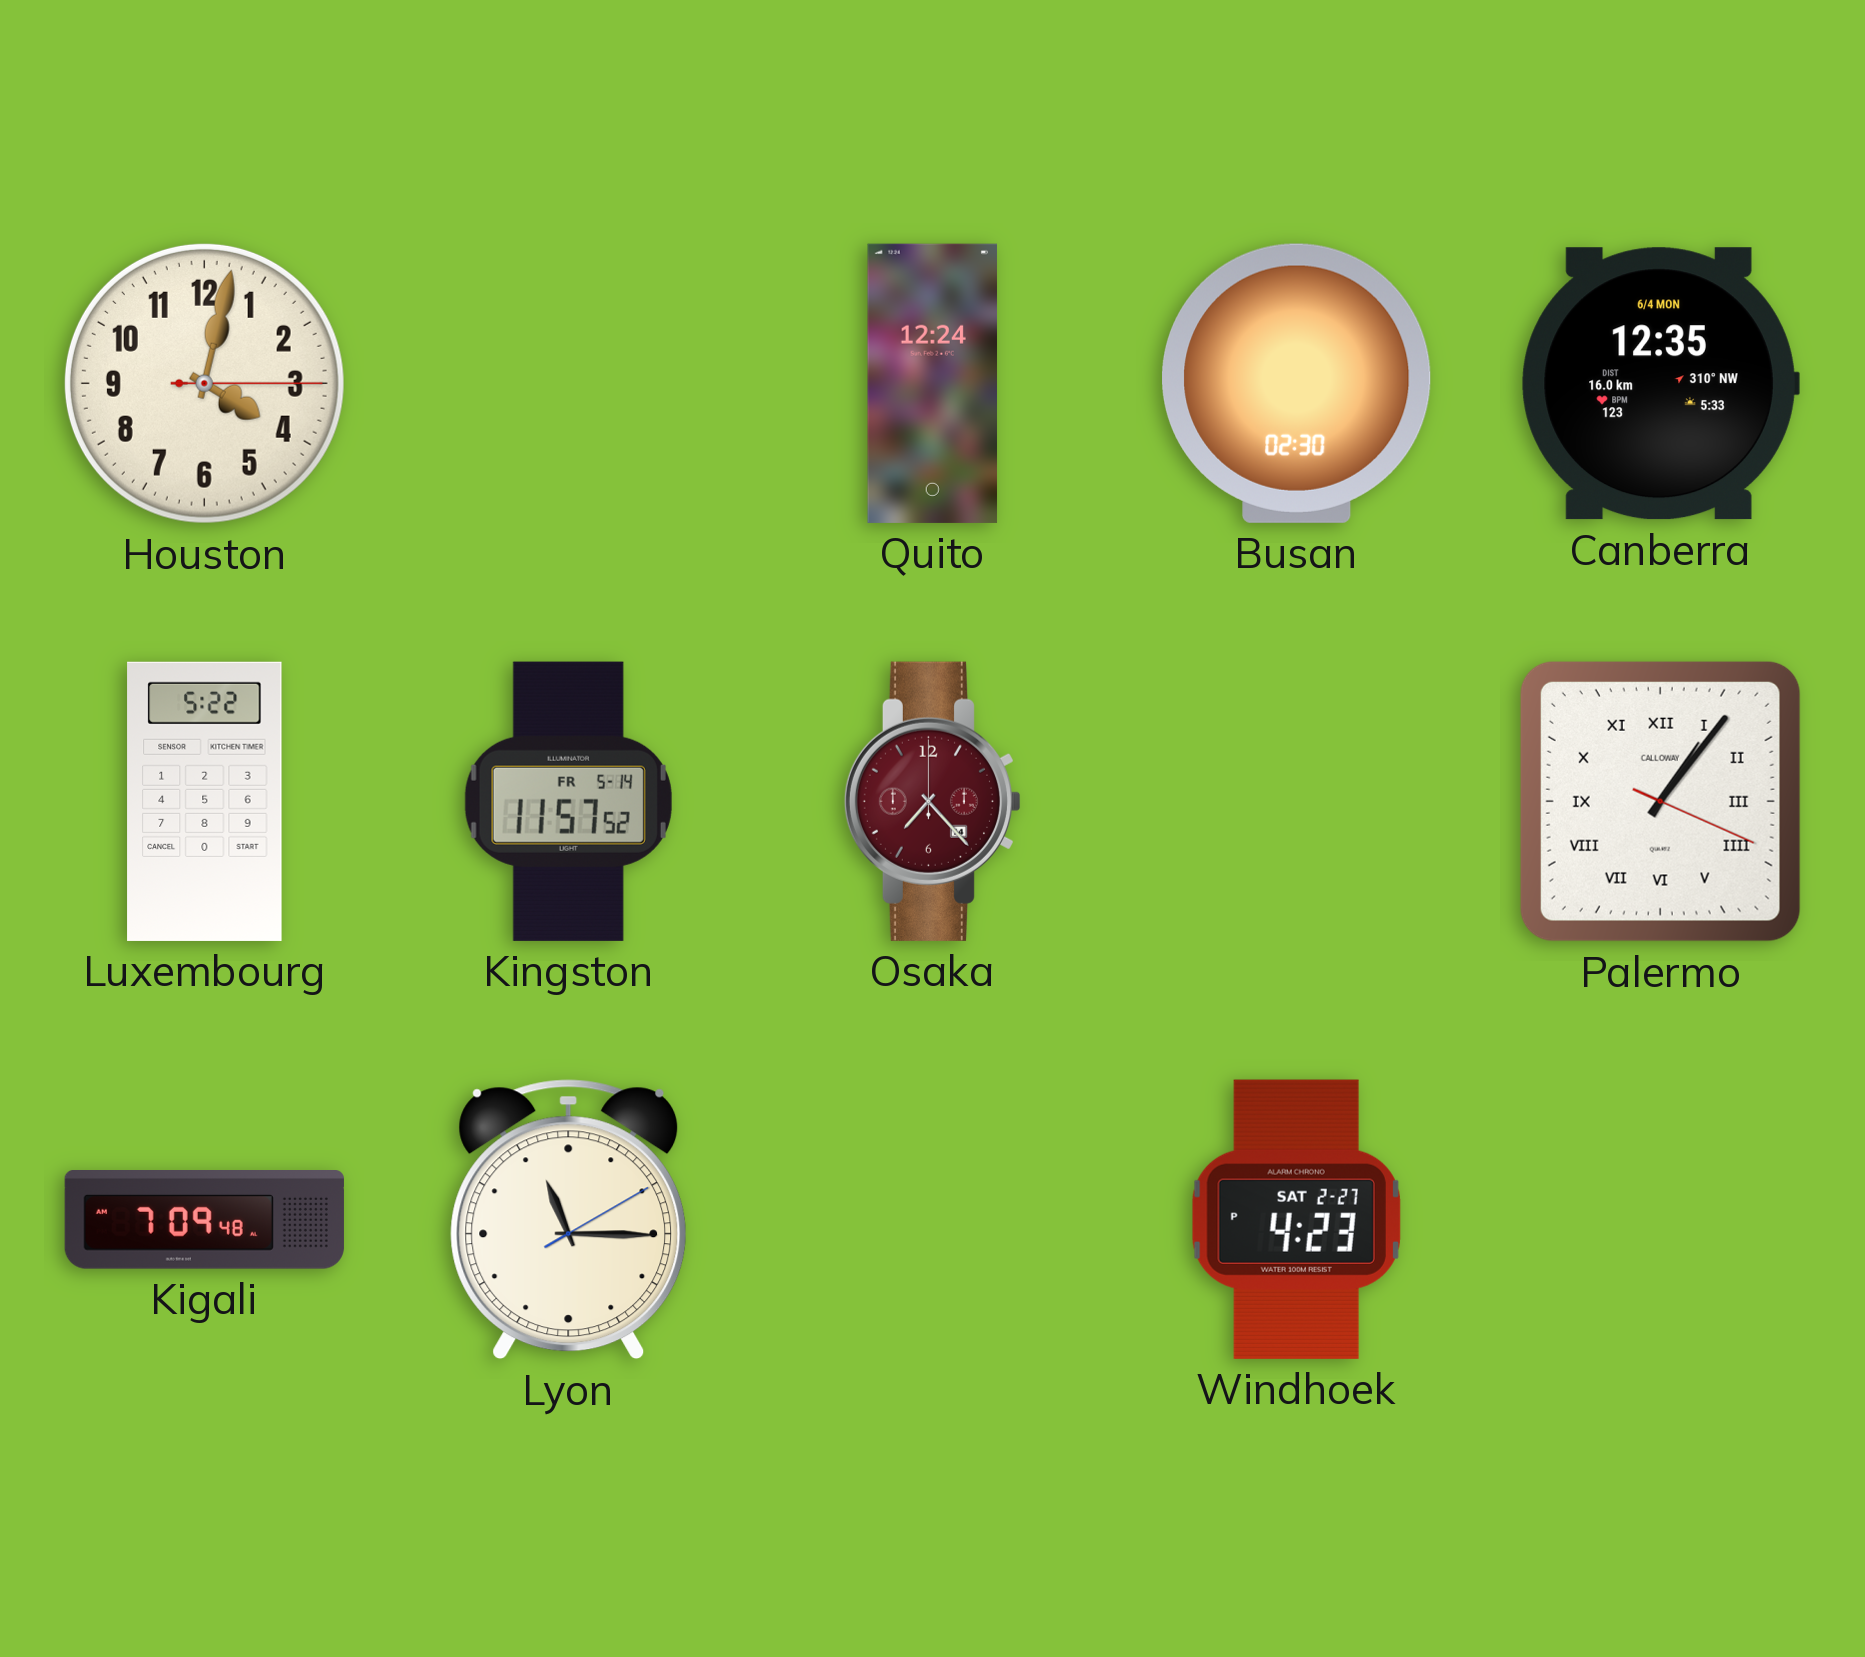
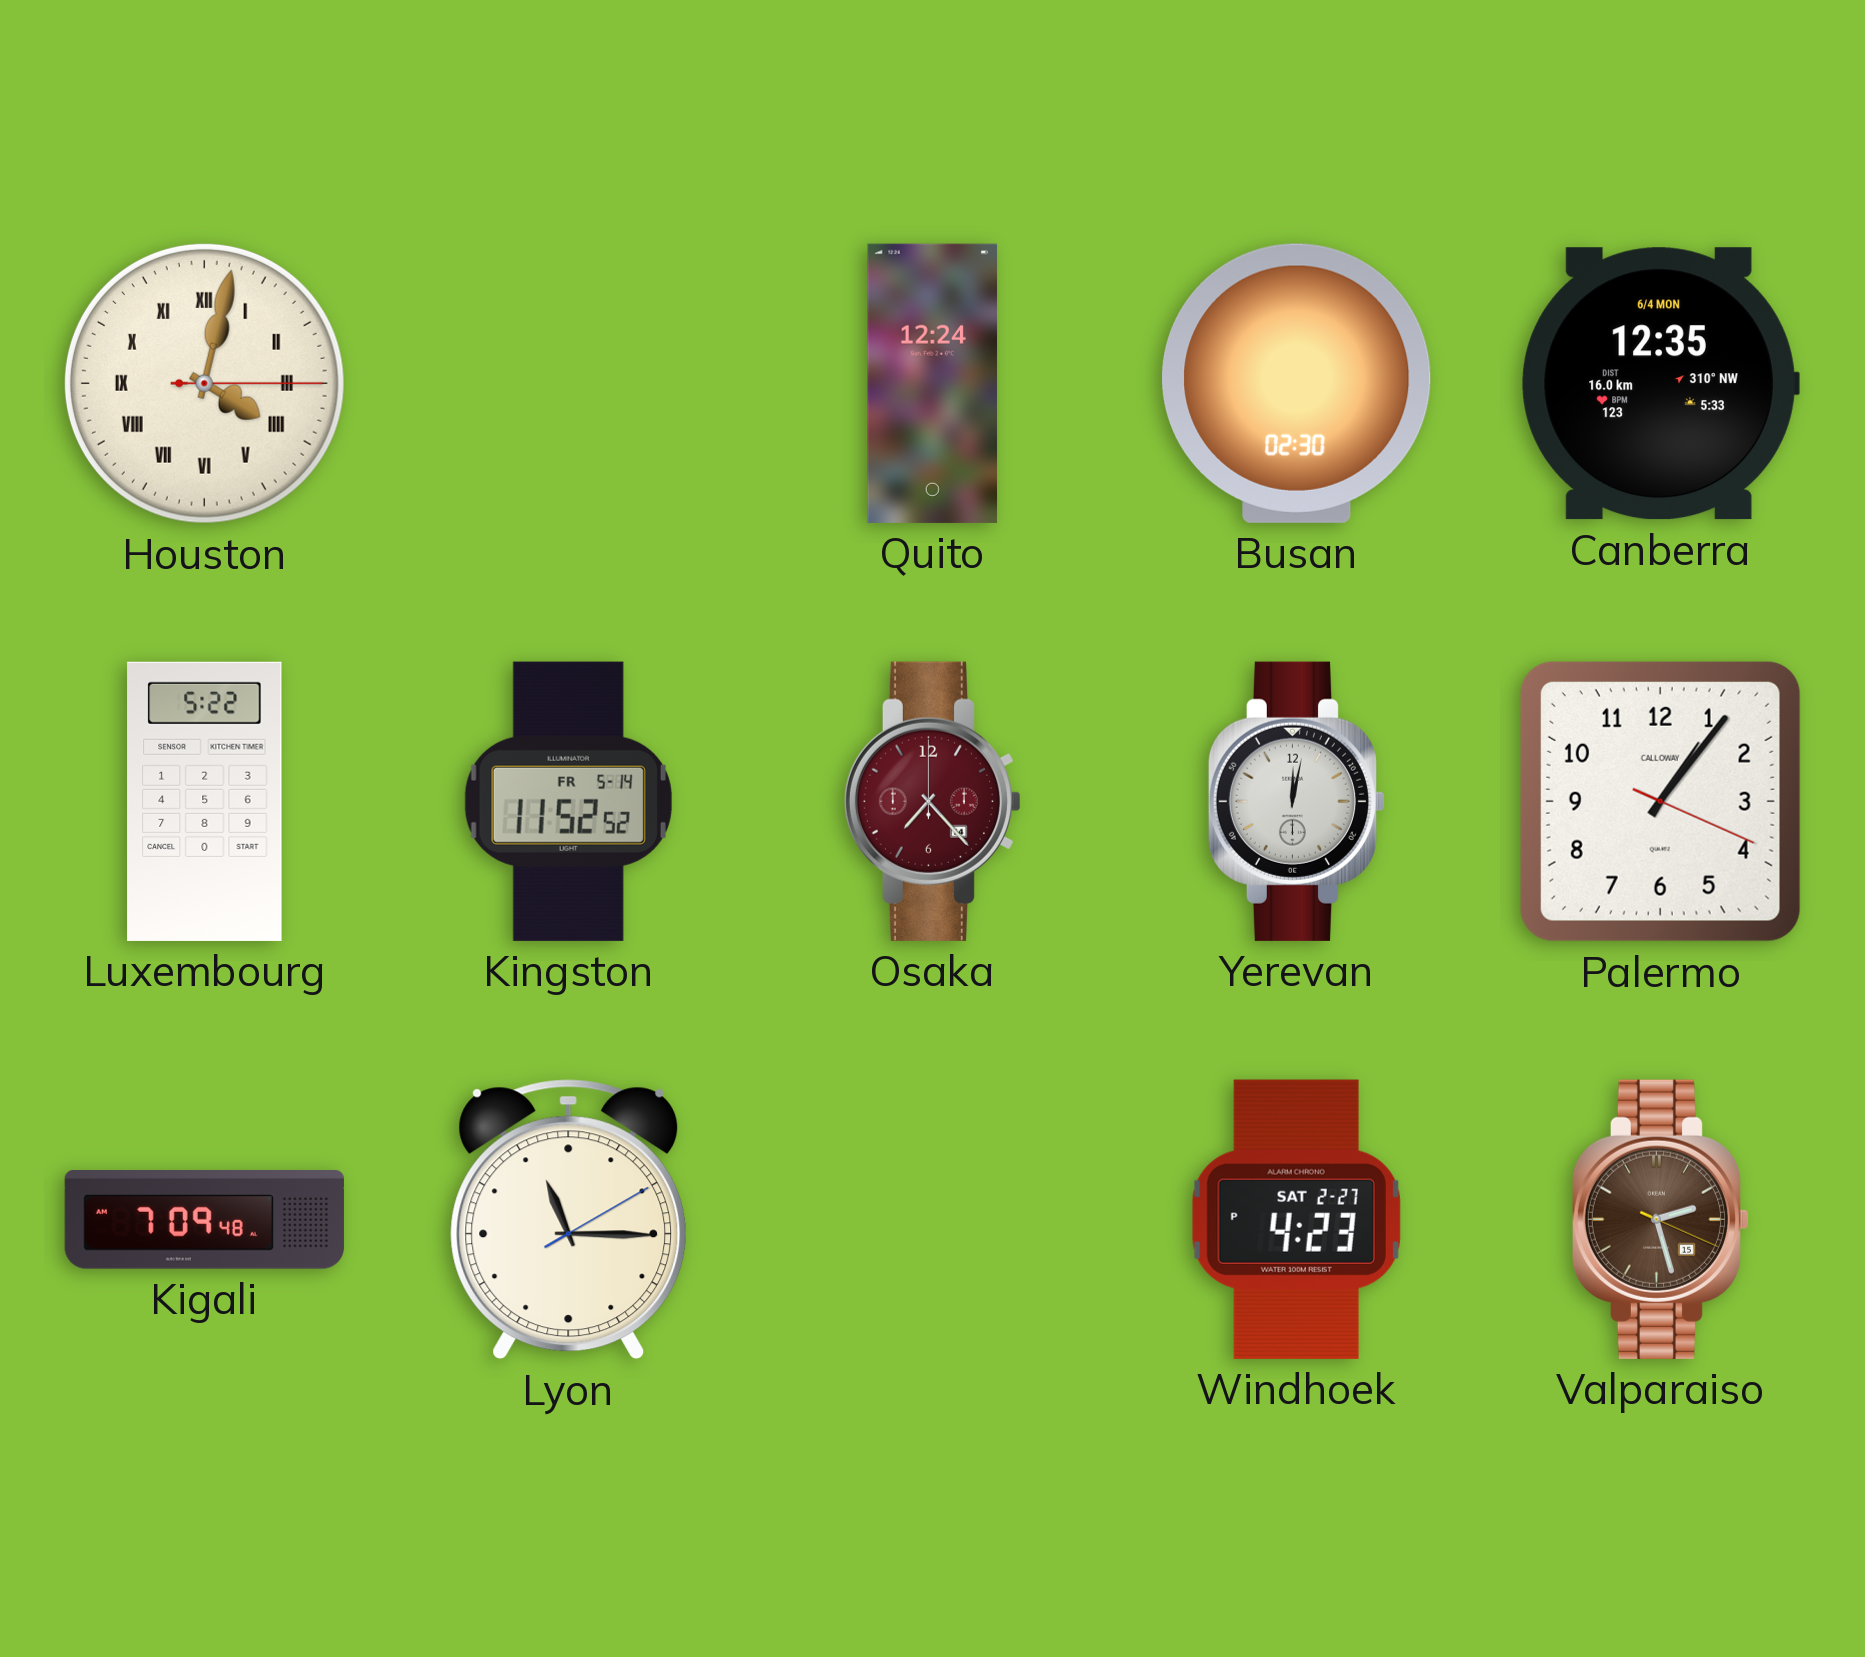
Houston numerals: Arabic -> Roman (204, 383)
Kingston: 11:57 -> 11:52 (568, 801)
Yerevan: none -> 12:02 (1296, 801)
Palermo numerals: Roman -> Arabic (1660, 801)
Valparaiso: none -> 2:27 (1660, 1219)
